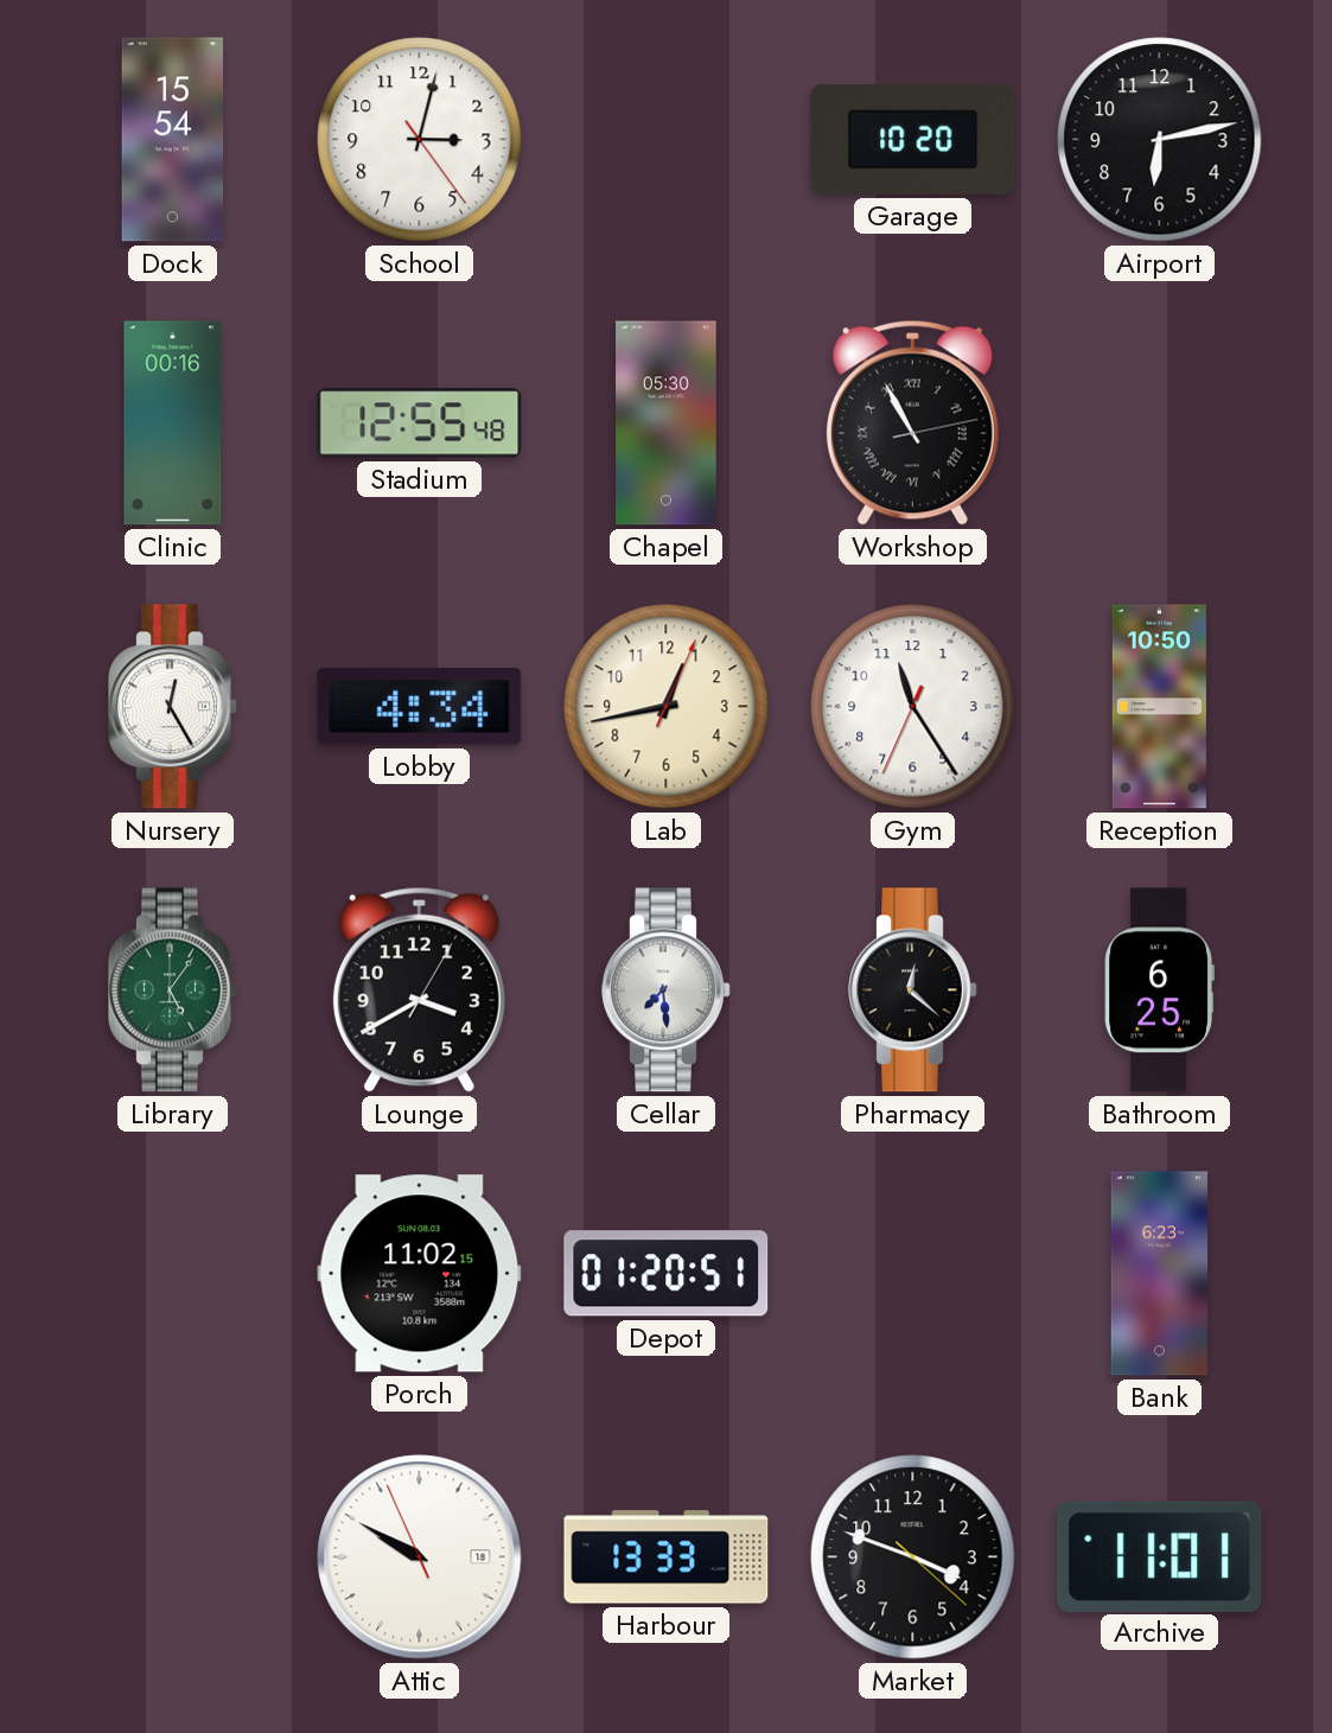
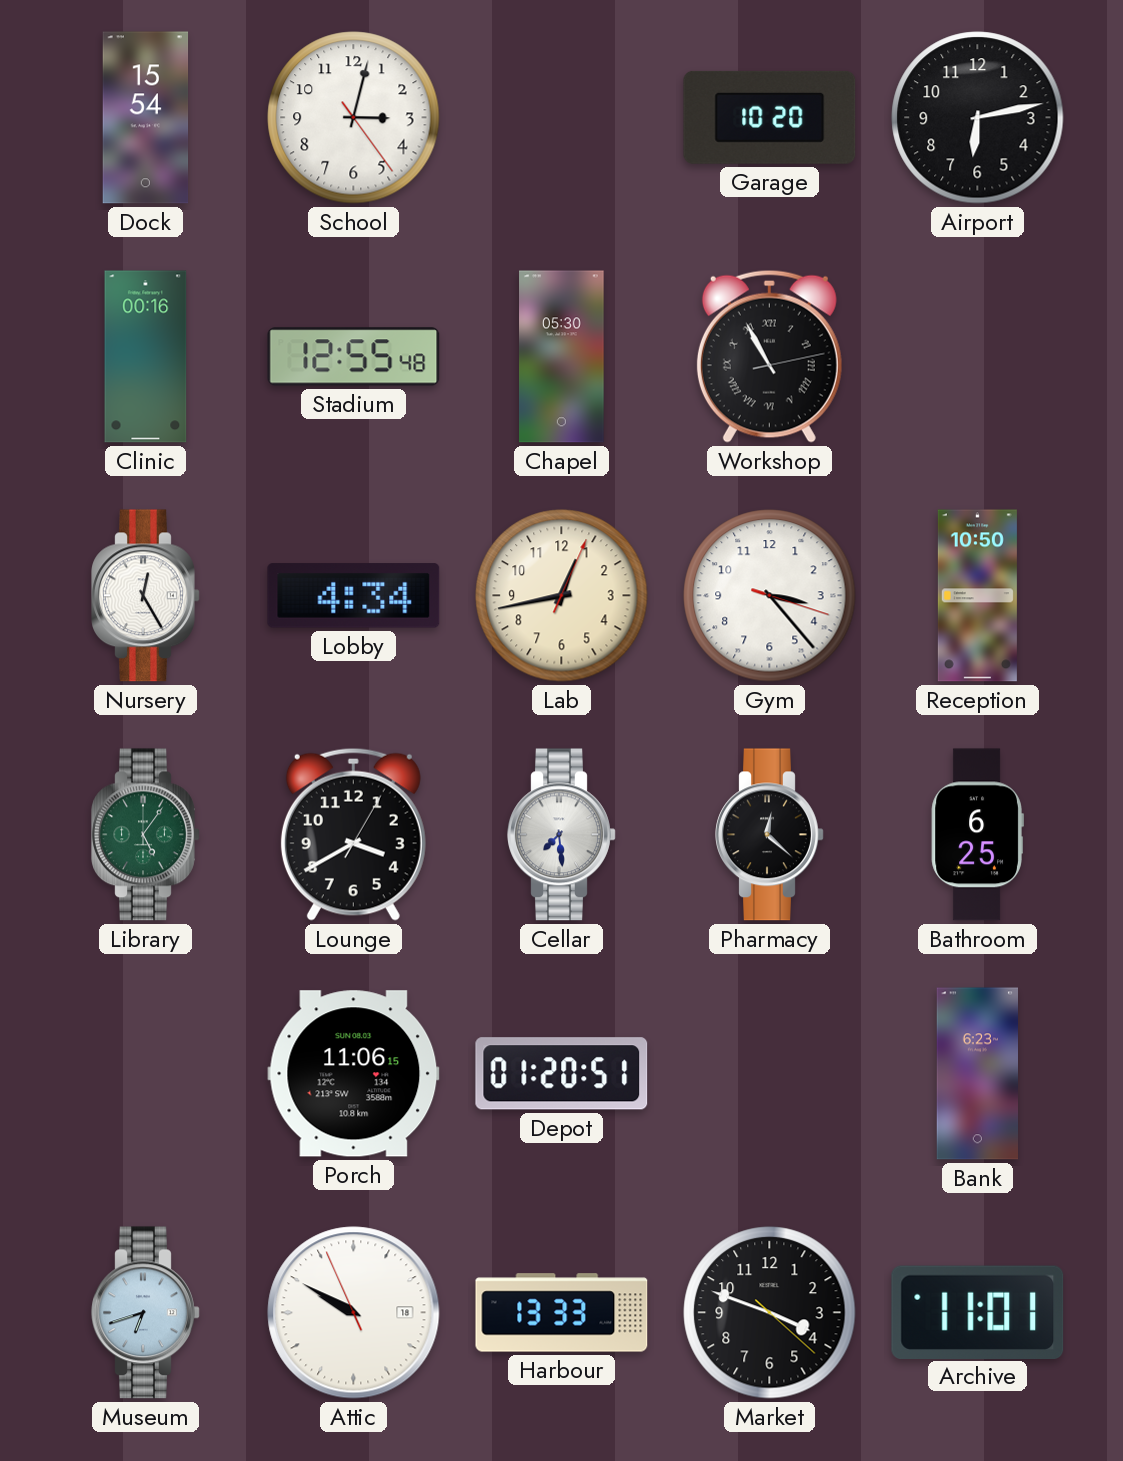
Gym: 11:24 -> 3:23 (770, 596)
Porch: 11:02 -> 11:06 (354, 1074)
Museum: none -> 6:42 (146, 1313)
